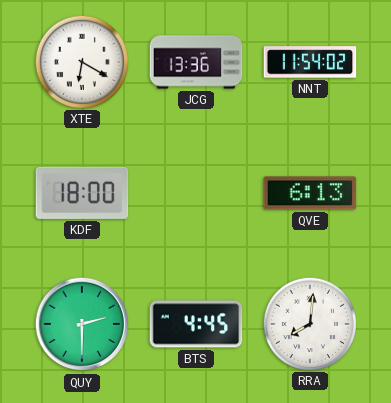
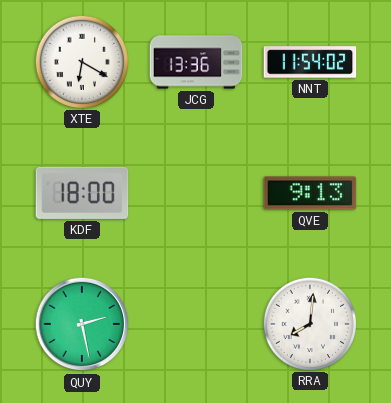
QVE: 6:13 -> 9:13 (310, 193)
QUY: 2:30 -> 2:28 (82, 324)
BTS: 4:45 -> none (196, 324)
